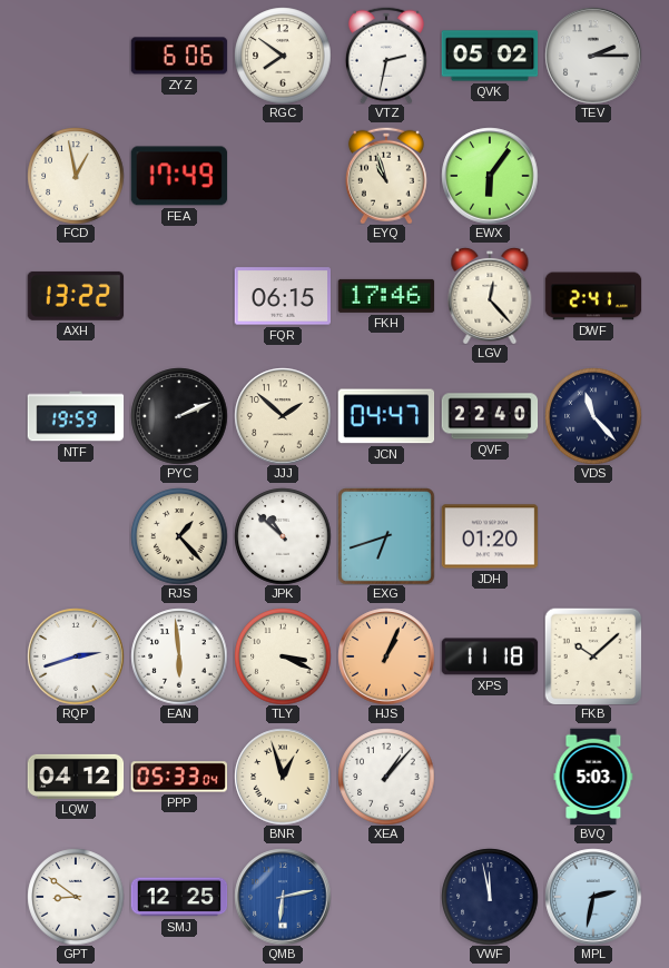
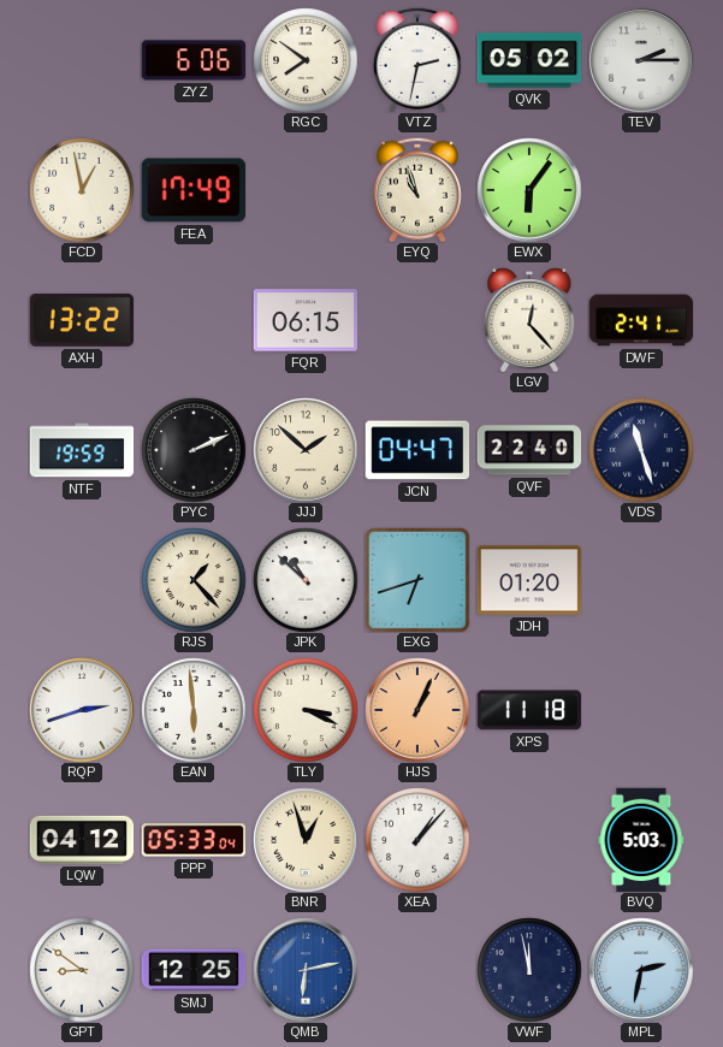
FKH: 17:46 -> none (386, 296)
VDS: 11:23 -> 11:27 (641, 450)
FKB: 10:08 -> none (593, 656)
